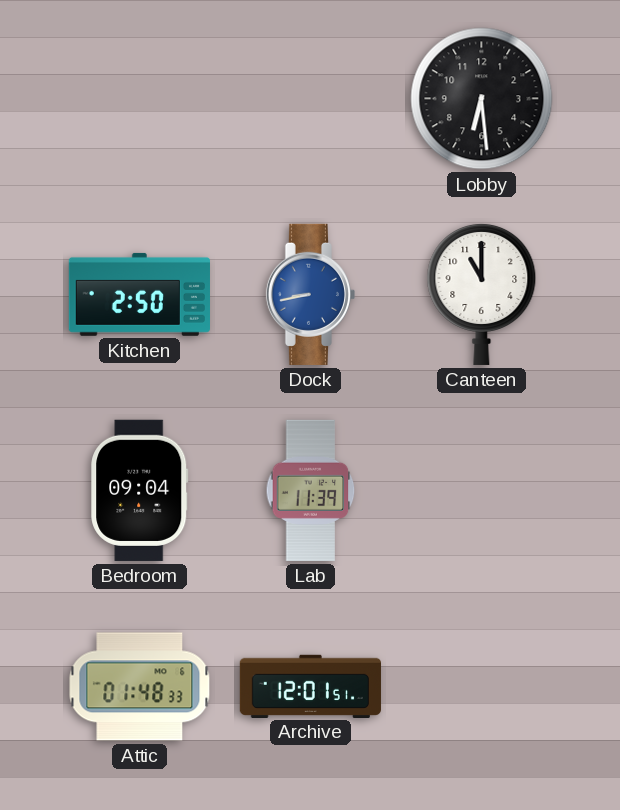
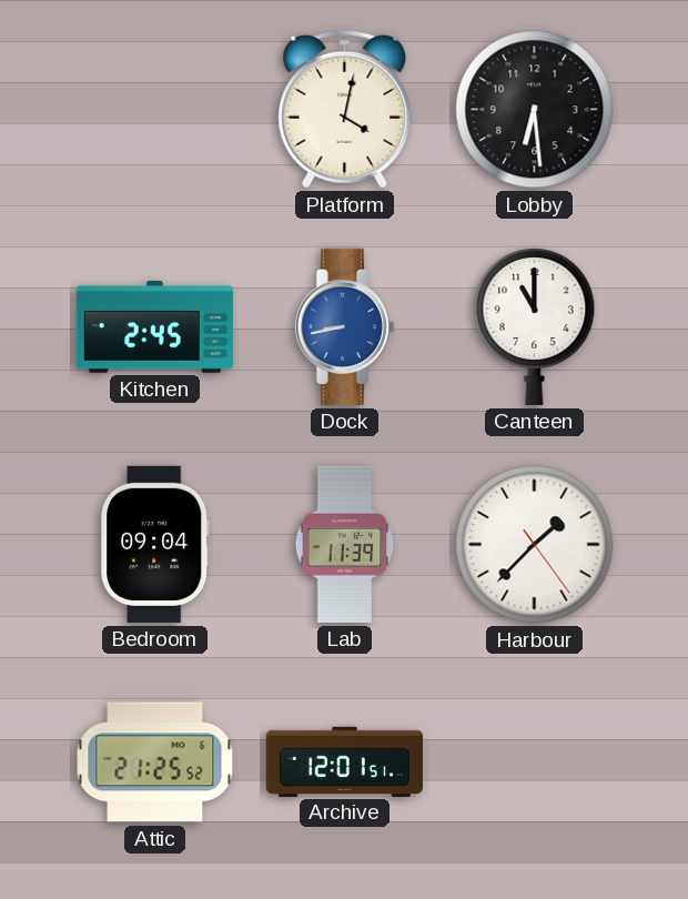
Platform: none -> 4:02 (345, 109)
Kitchen: 2:50 -> 2:45 (154, 326)
Harbour: none -> 1:37 (535, 545)
Attic: 01:48 -> 21:25 (155, 762)
